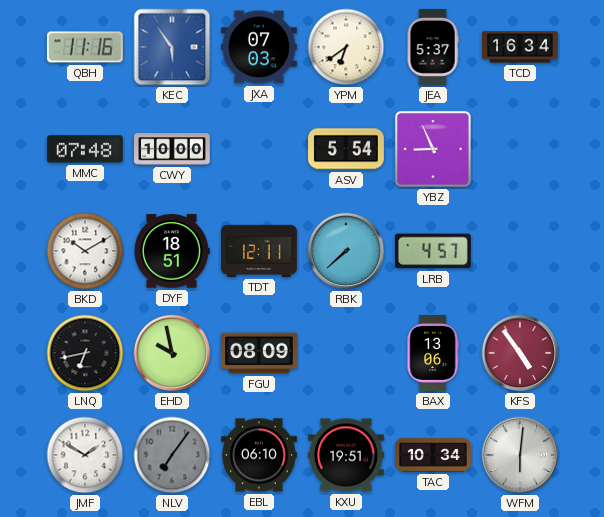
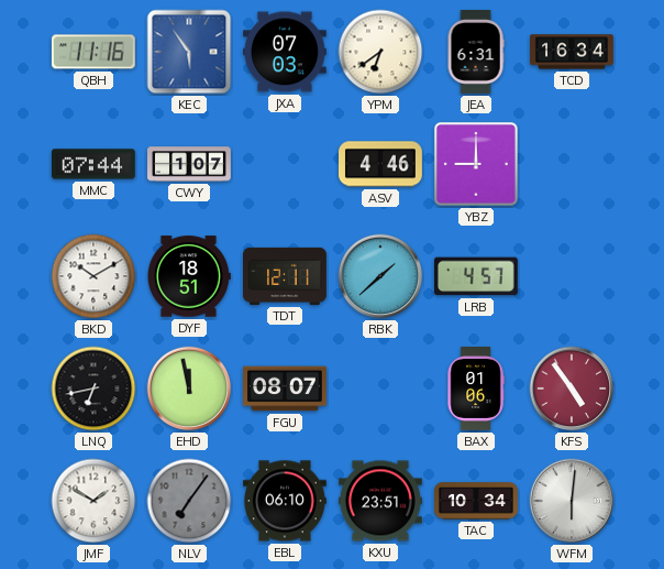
JEA: 5:37 -> 6:31 (476, 53)
MMC: 07:48 -> 07:44 (93, 164)
CWY: 10:00 -> 1:07 (190, 164)
ASV: 5:54 -> 4:46 (381, 164)
YBZ: 8:56 -> 9:00 (476, 164)
RBK: 7:38 -> 1:38 (380, 276)
EHD: 9:58 -> 11:58 (189, 389)
FGU: 08:09 -> 08:07 (286, 389)
BAX: 13:06 -> 01:06 (476, 390)
KXU: 19:51 -> 23:51 (381, 501)
